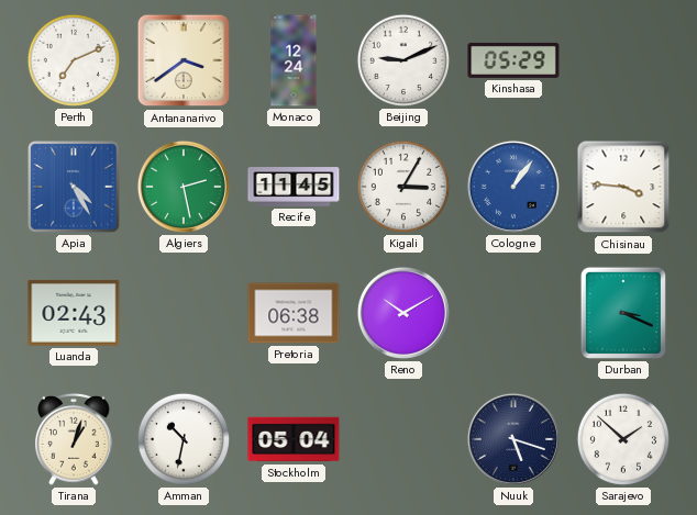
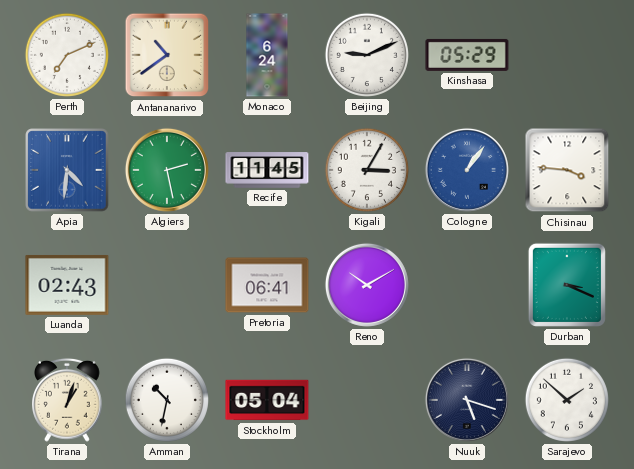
Antananarivo: 3:39 -> 10:39 (167, 55)
Monaco: 12:24 -> 6:24 (267, 55)
Apia: 4:25 -> 4:31 (67, 170)
Pretoria: 06:38 -> 06:41 (267, 285)
